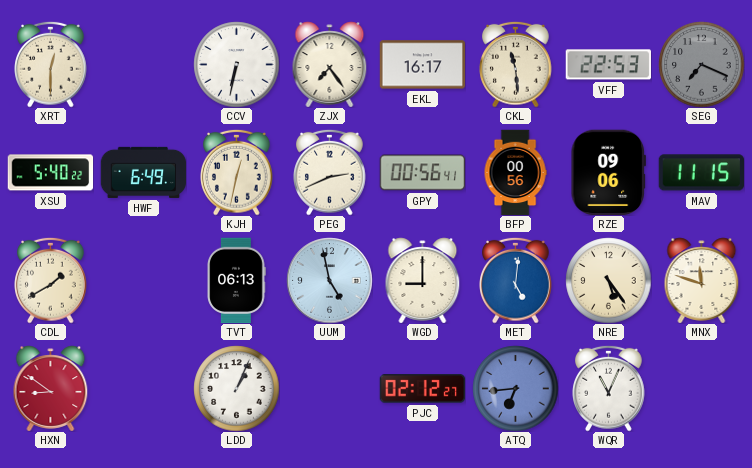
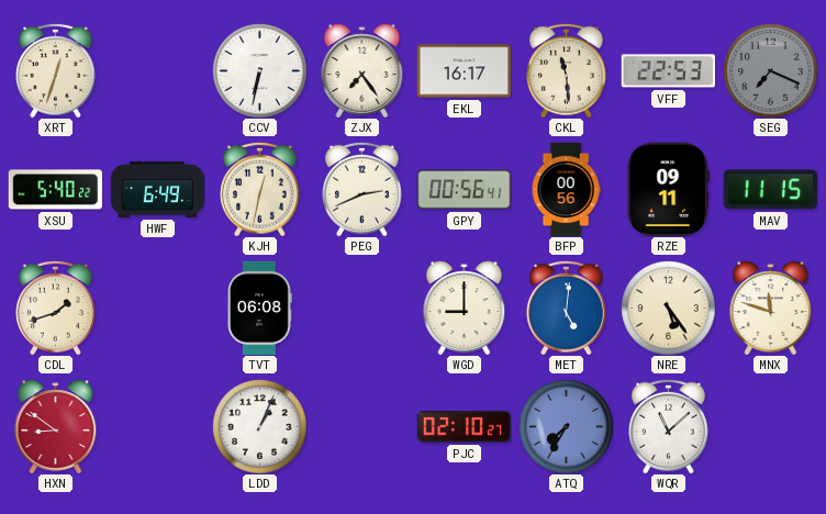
XRT: 12:30 -> 12:33 (56, 70)
RZE: 09:06 -> 09:11 (668, 189)
CDL: 1:40 -> 1:42 (56, 308)
TVT: 06:13 -> 06:08 (259, 308)
UUM: 4:58 -> none (329, 280)
PJC: 02:12 -> 02:10 (464, 427)
ATQ: 6:44 -> 7:35 (566, 426)
WQR: 11:04 -> 11:08 (669, 426)
